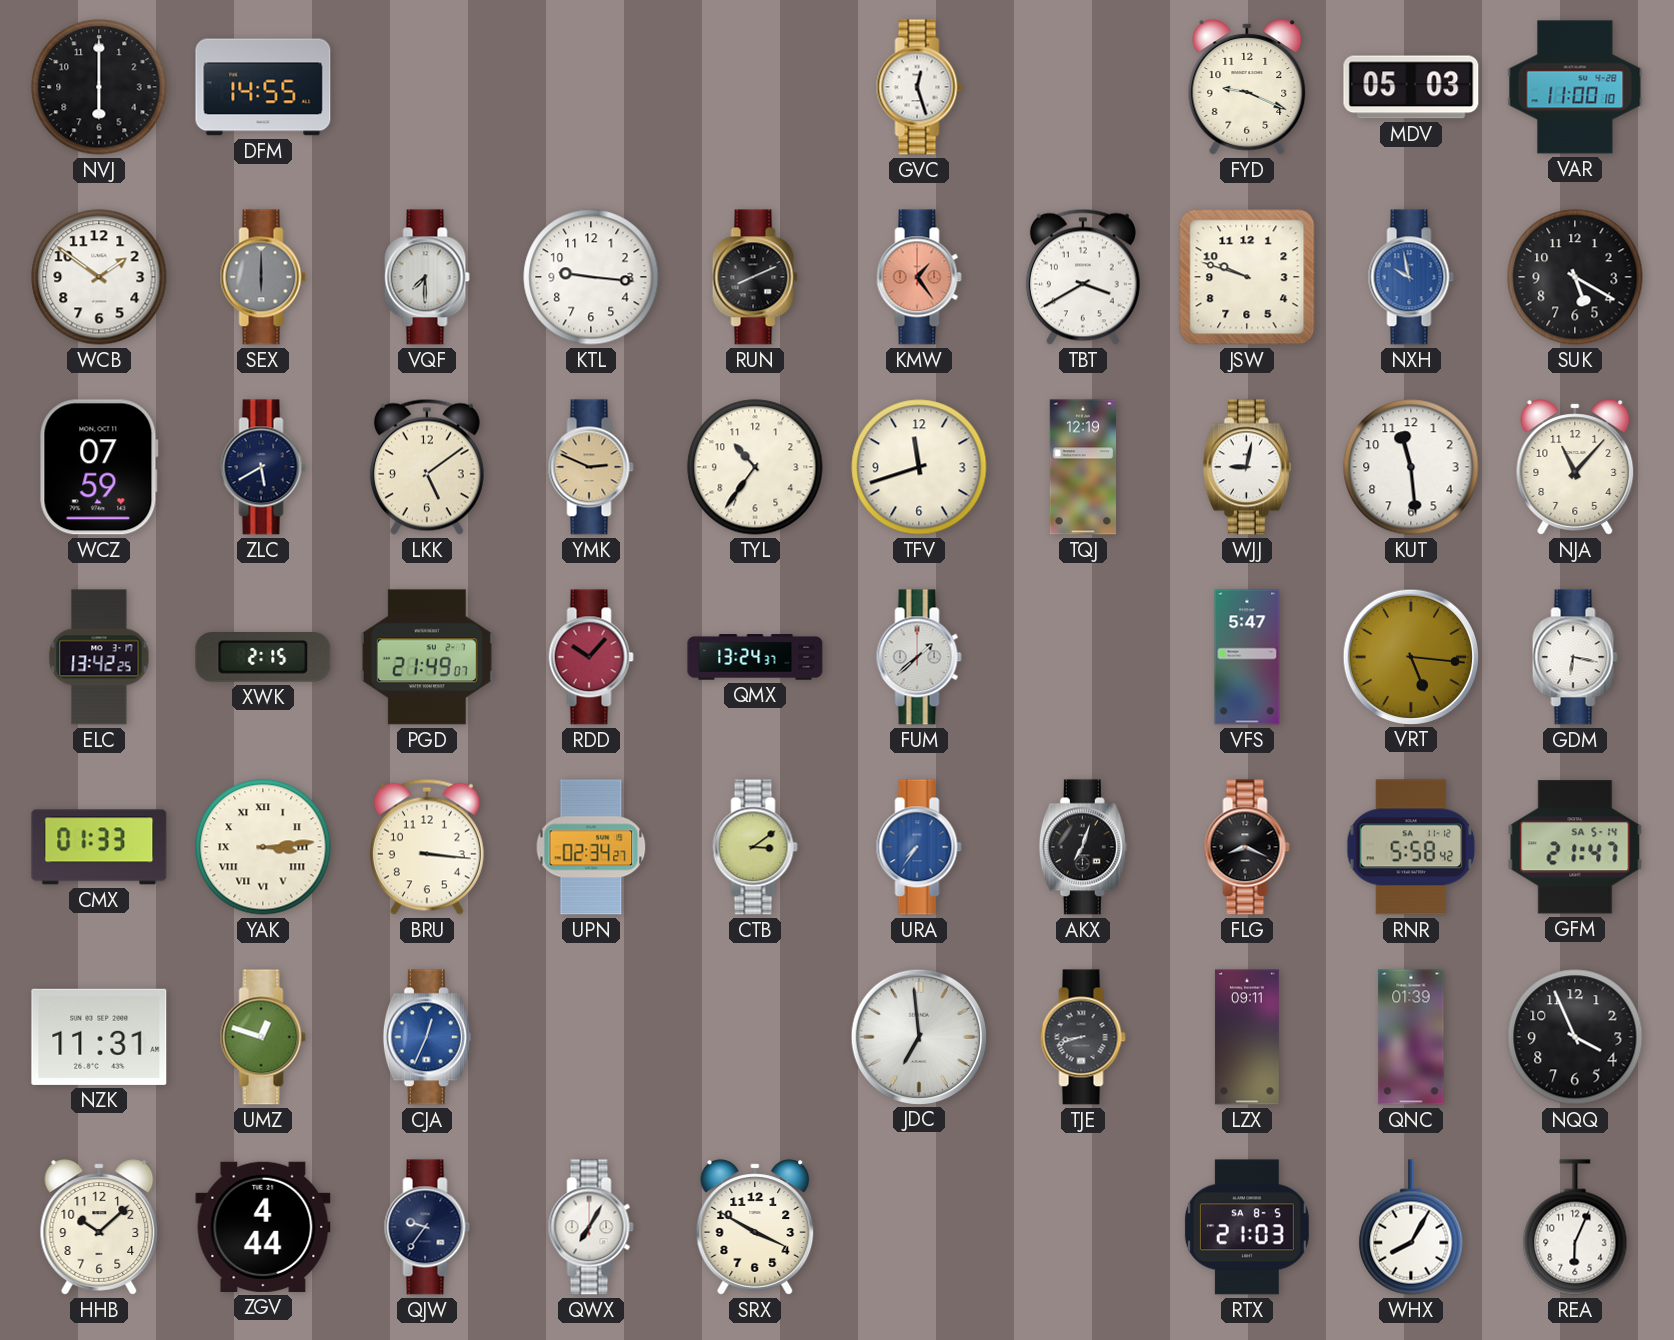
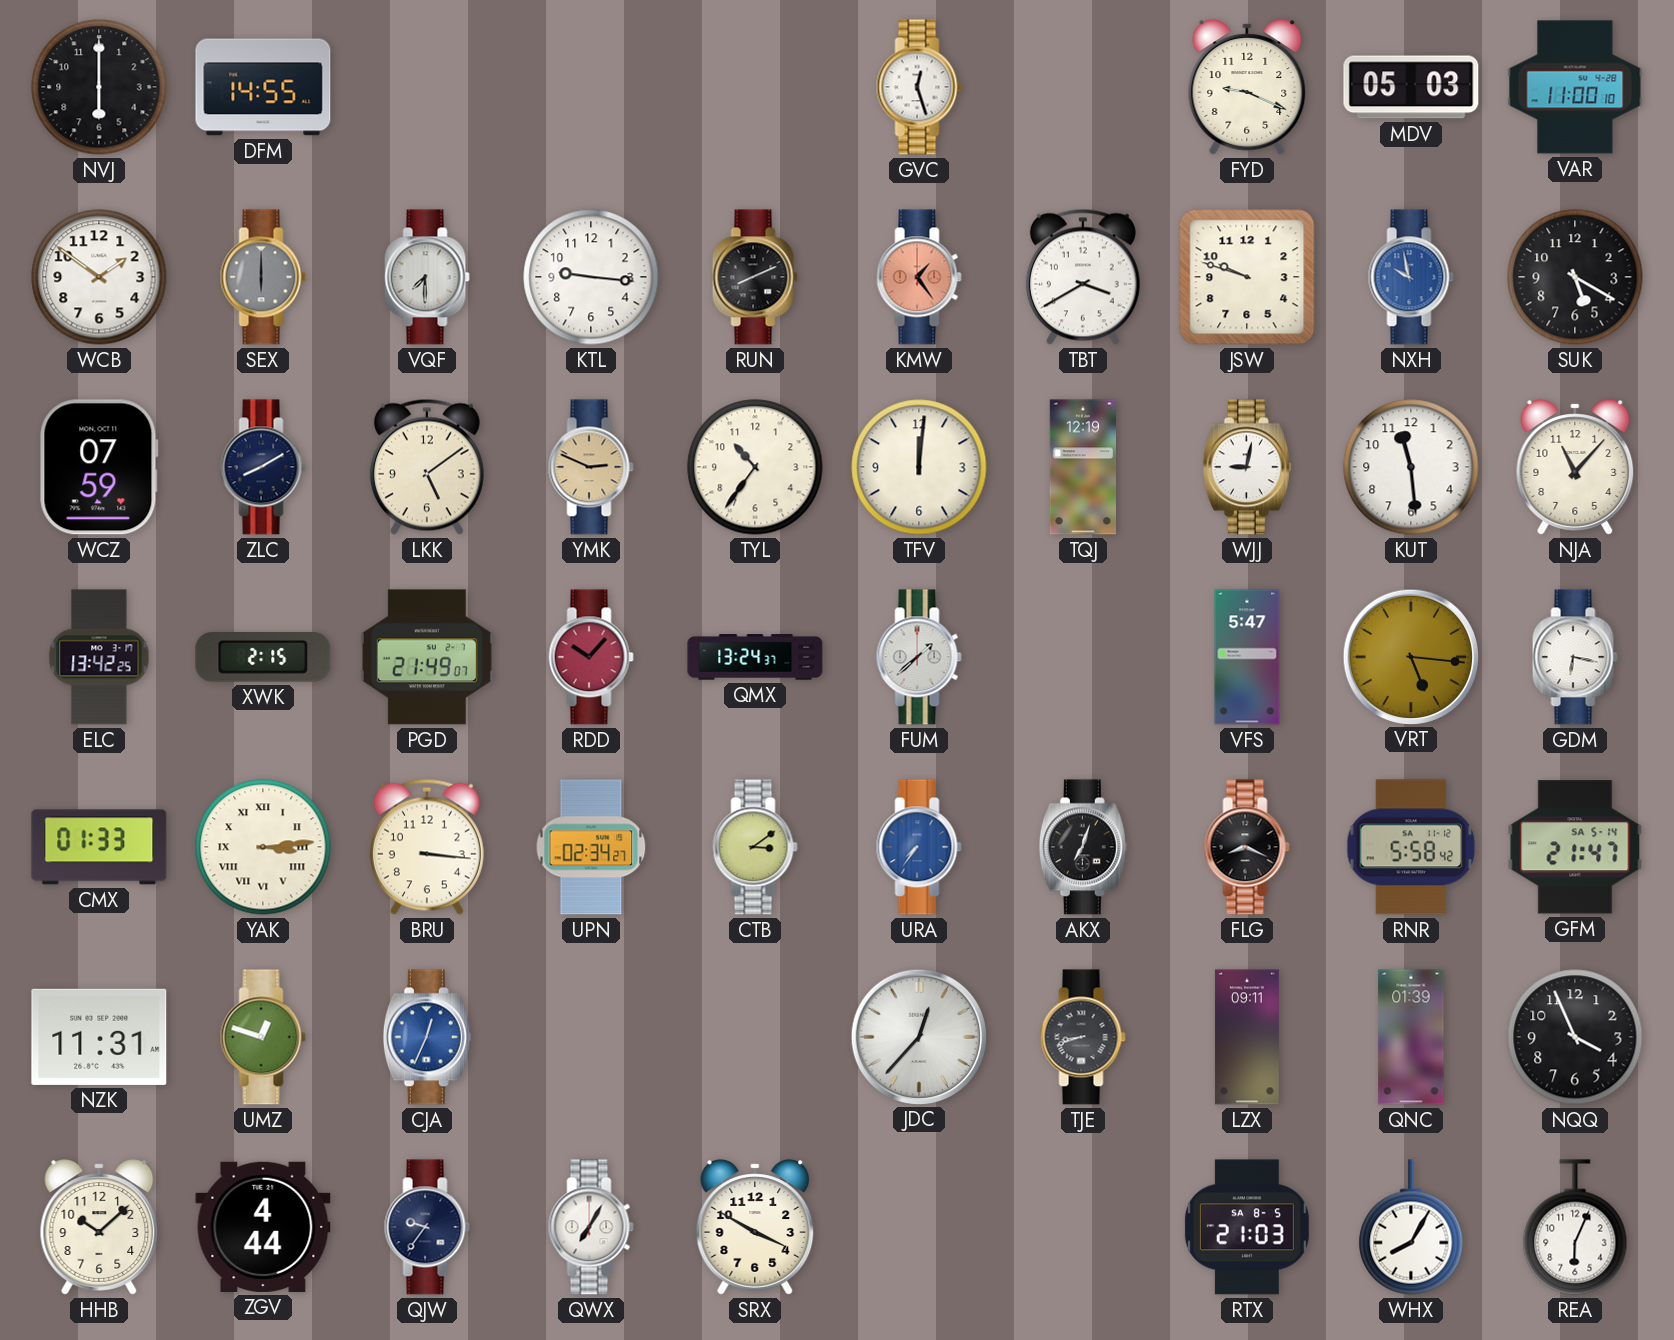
ZLC: 5:40 -> 8:10 (263, 467)
TFV: 11:42 -> 12:01 (919, 467)
JDC: 6:59 -> 12:37 (918, 1036)
